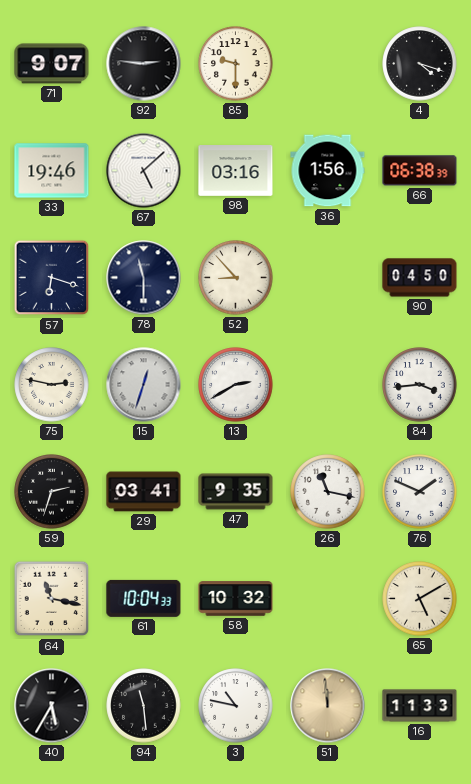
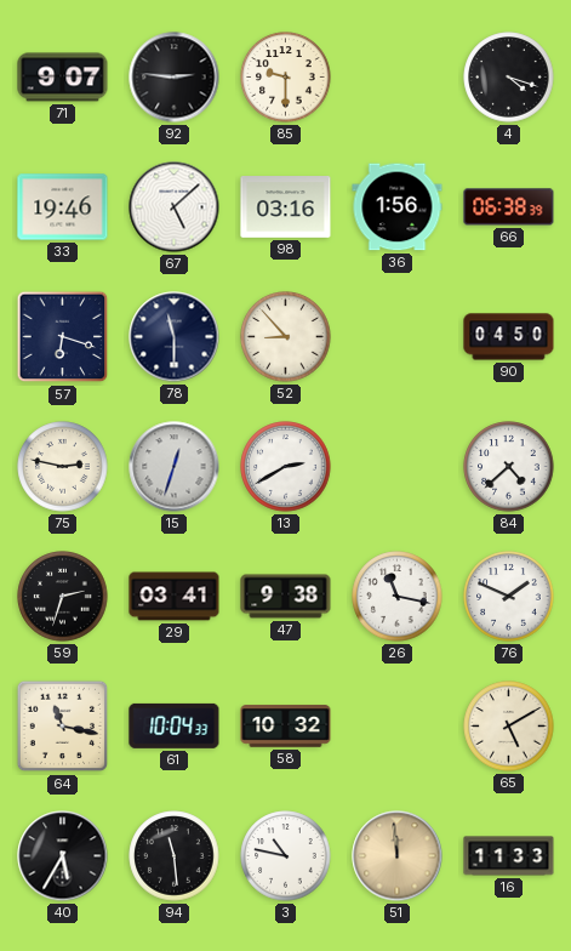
84: 3:44 -> 4:38 (509, 467)
47: 9:35 -> 9:38 (286, 597)
